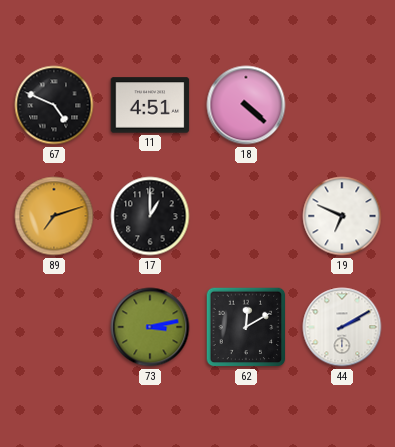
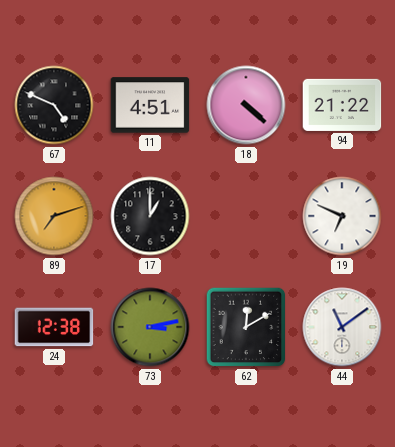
94: none -> 21:22 (342, 105)
24: none -> 12:38 (54, 327)
44: 2:10 -> 11:09 (342, 327)
